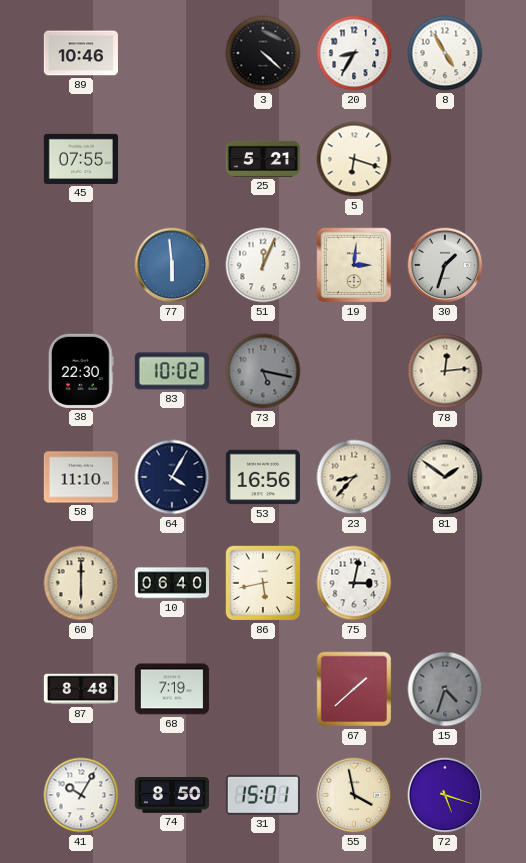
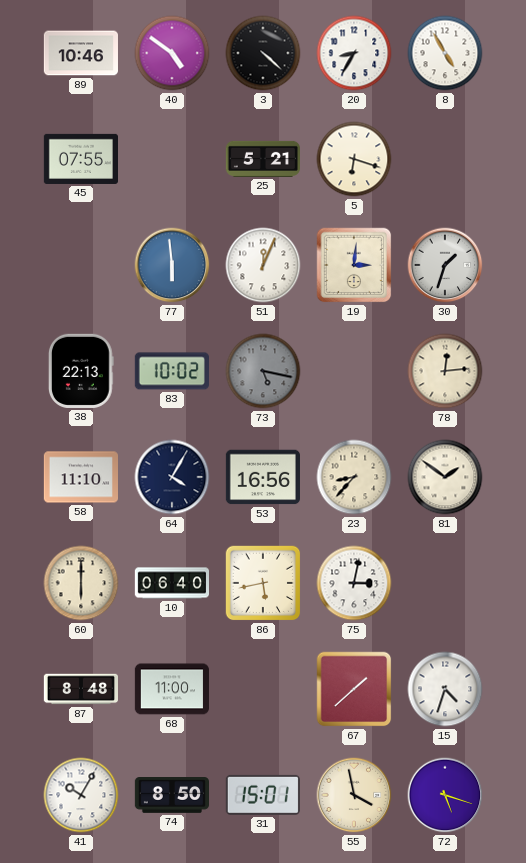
40: none -> 4:51 (172, 53)
38: 22:30 -> 22:13 (81, 371)
68: 7:19 -> 11:00 (172, 689)
15 dial: grey -> white (445, 689)
